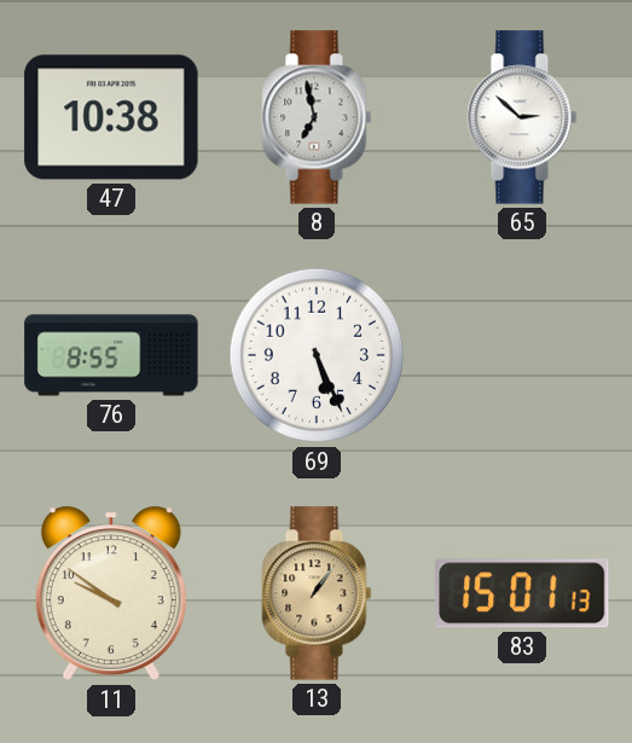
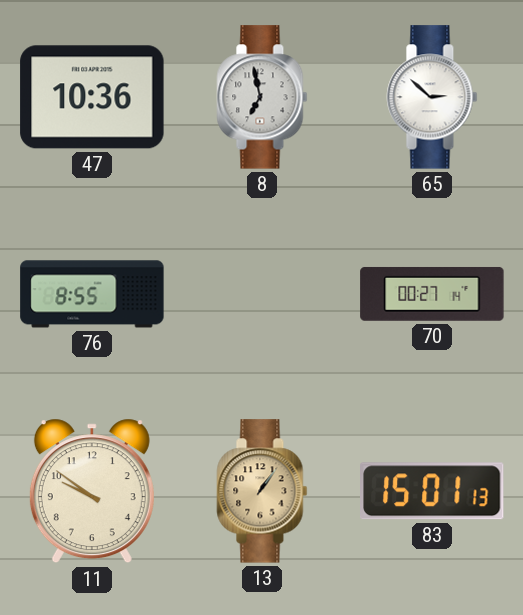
47: 10:38 -> 10:36 (92, 97)
69: 5:26 -> none (317, 355)
70: none -> 00:27 (432, 294)
